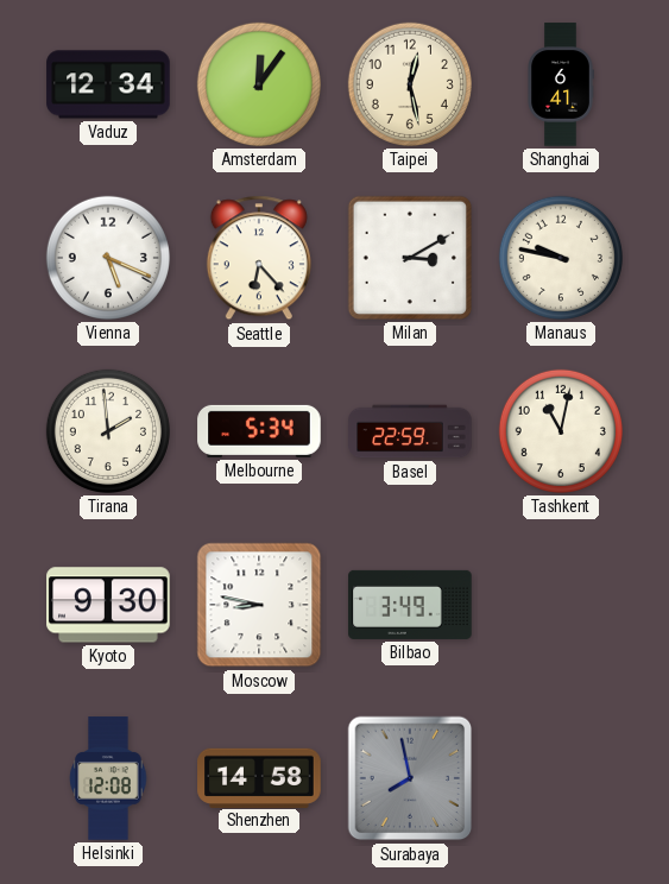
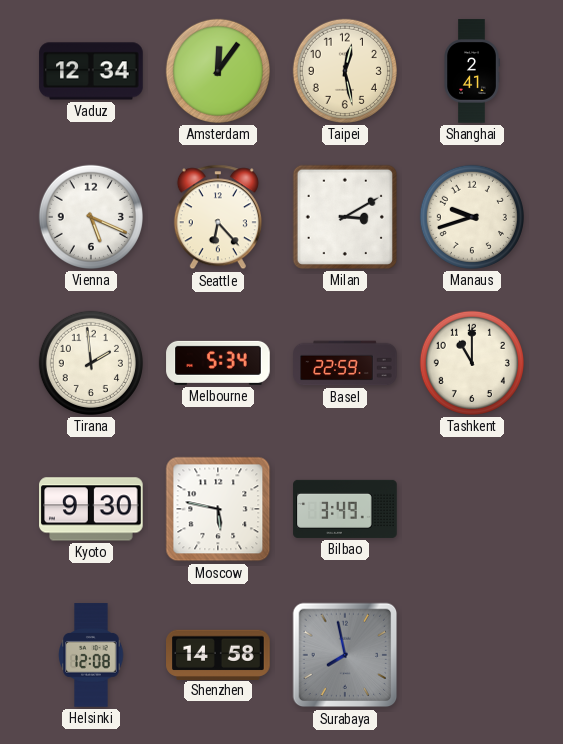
Shanghai: 6:41 -> 2:41 (472, 71)
Manaus: 9:47 -> 9:42 (472, 217)
Tashkent: 11:02 -> 11:00 (472, 363)
Moscow: 8:47 -> 5:47 (218, 509)
